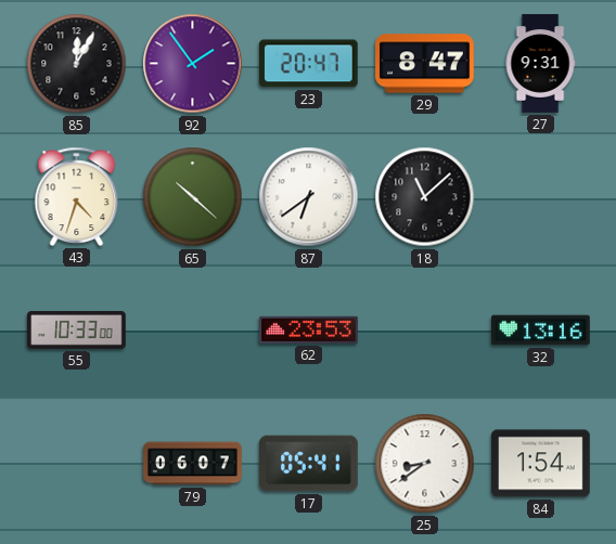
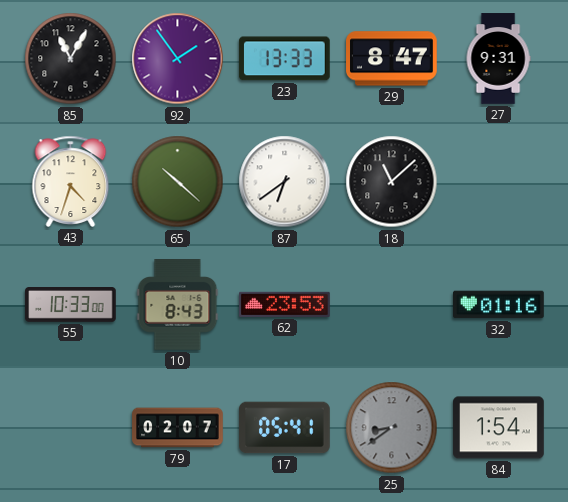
85: 12:05 -> 11:05 (71, 59)
23: 20:47 -> 13:33 (284, 59)
10: none -> 8:43 (178, 305)
32: 13:16 -> 01:16 (499, 305)
79: 06:07 -> 02:07 (178, 428)
25 dial: white -> grey (392, 428)
